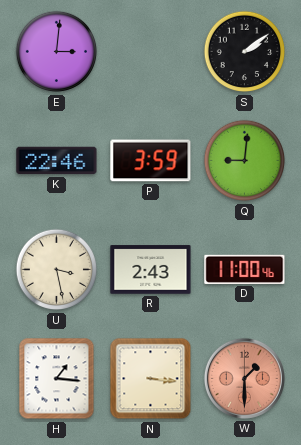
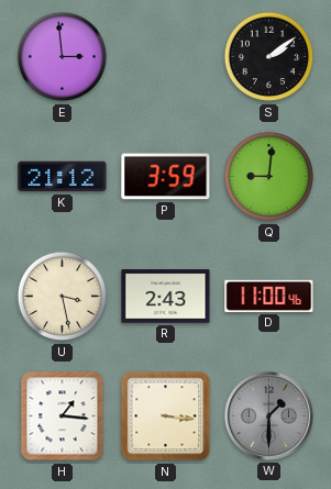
E: 3:01 -> 2:59 (63, 57)
K: 22:46 -> 21:12 (63, 177)
W dial: salmon -> grey (268, 415)
